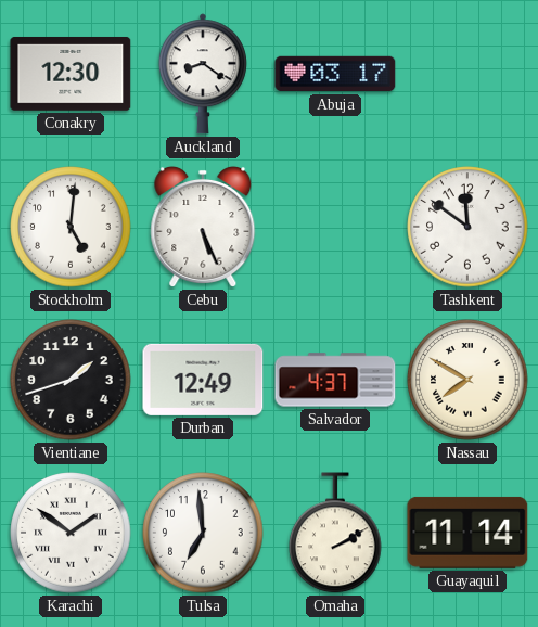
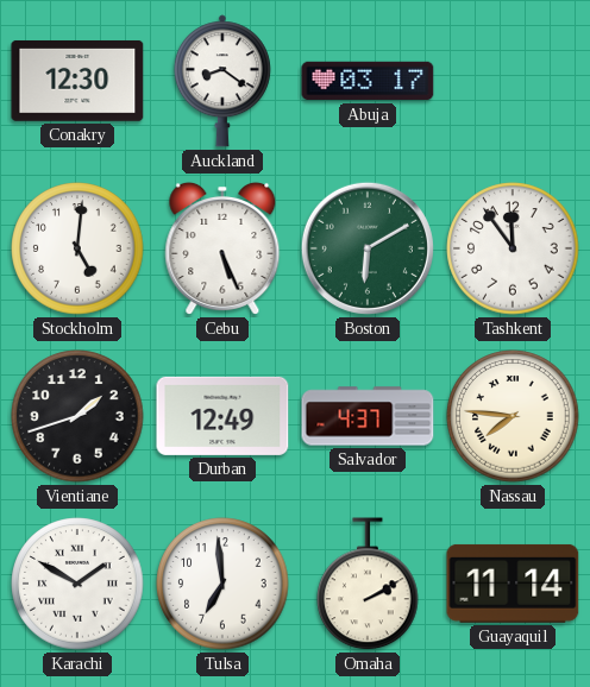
Boston: none -> 6:10 (368, 248)
Tashkent: 11:51 -> 11:54 (513, 248)
Nassau: 7:50 -> 7:46 (513, 416)
Karachi: 1:51 -> 1:50 (77, 584)
